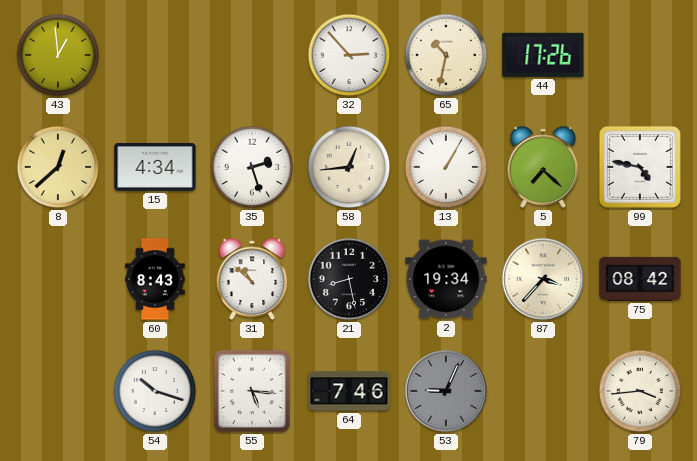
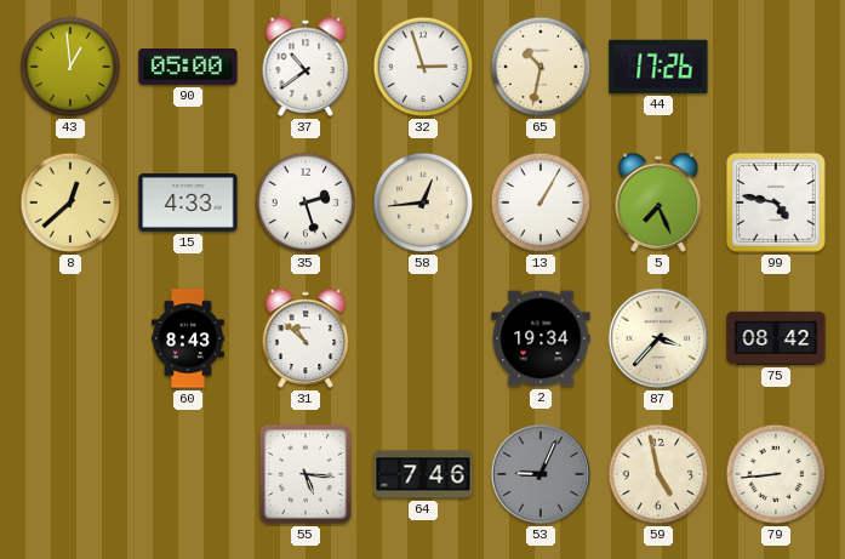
90: none -> 05:00 (188, 67)
37: none -> 10:39 (306, 67)
32: 2:53 -> 2:57 (423, 67)
15: 4:34 -> 4:33 (188, 204)
5: 7:22 -> 7:26 (658, 203)
21: 8:28 -> none (349, 279)
54: 10:18 -> none (155, 391)
59: none -> 4:58 (658, 474)
79: 3:44 -> 8:44 (776, 474)
